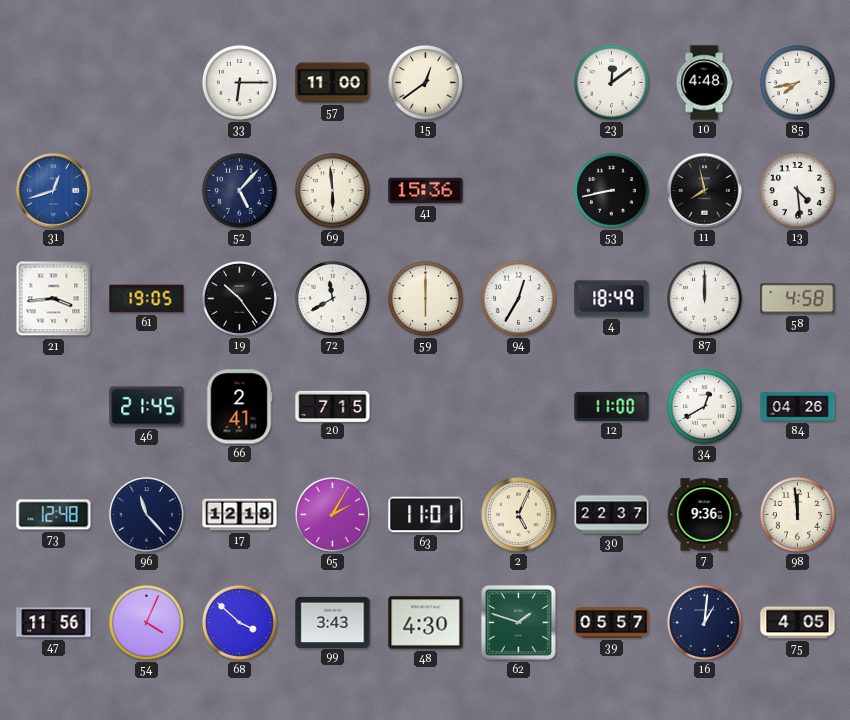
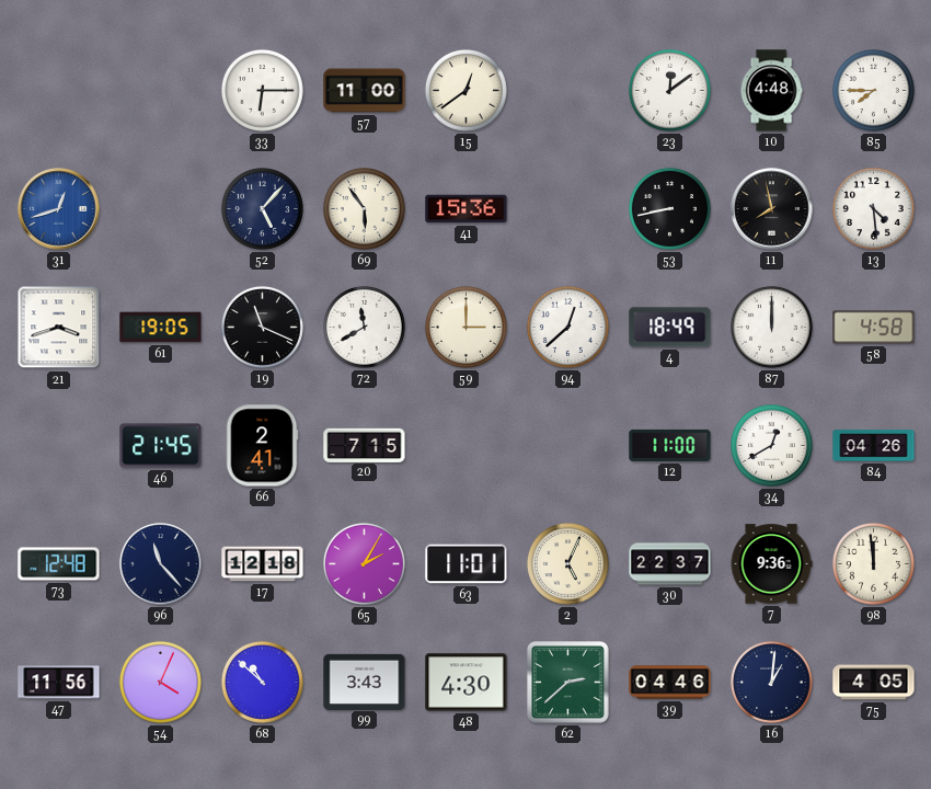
85: 7:43 -> 7:45 (873, 90)
69: 5:59 -> 5:54 (364, 208)
21: 3:44 -> 3:42 (59, 328)
19: 10:24 -> 11:19 (262, 327)
59: 6:00 -> 3:00 (465, 327)
94: 12:35 -> 12:38 (567, 327)
68: 3:52 -> 10:52 (262, 682)
62: 1:48 -> 2:38 (568, 683)
39: 05:57 -> 04:46 (670, 683)
